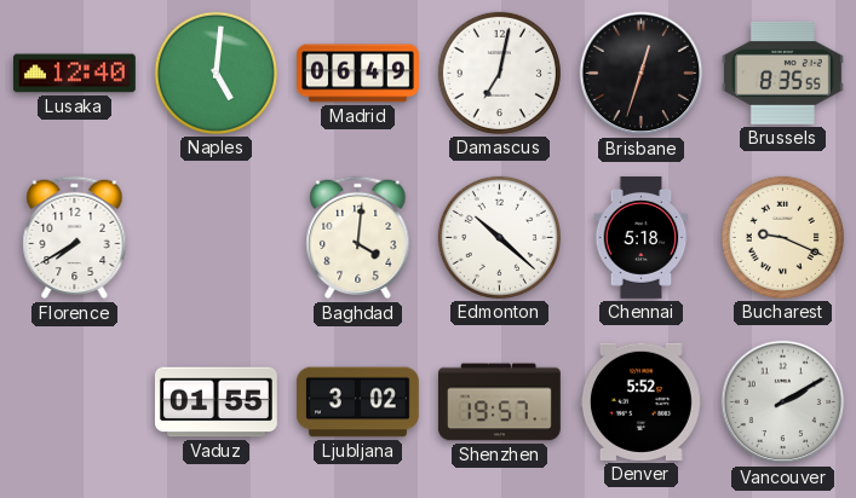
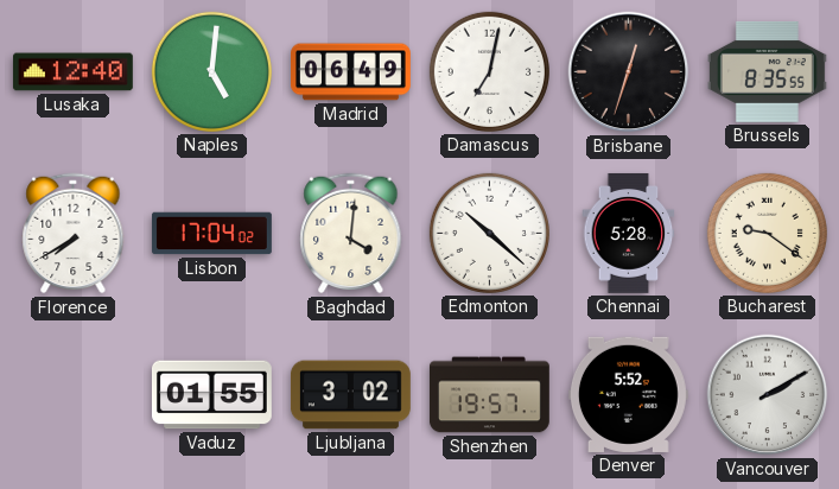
Lisbon: none -> 17:04 (211, 234)
Chennai: 5:18 -> 5:28 (629, 233)
Bucharest: 9:19 -> 9:21 (767, 233)
